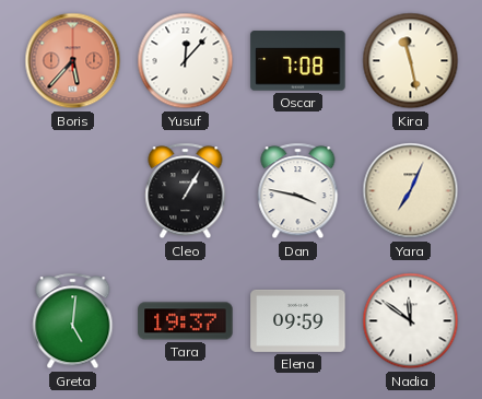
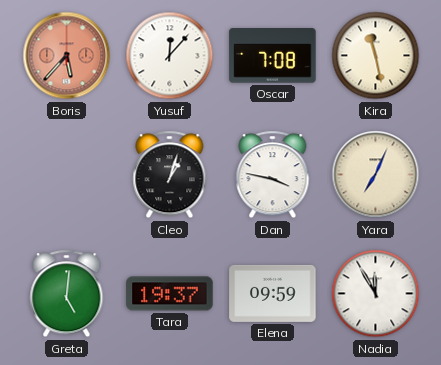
Cleo: 1:05 -> 1:03 (170, 175)
Nadia: 11:51 -> 11:55 (376, 294)
